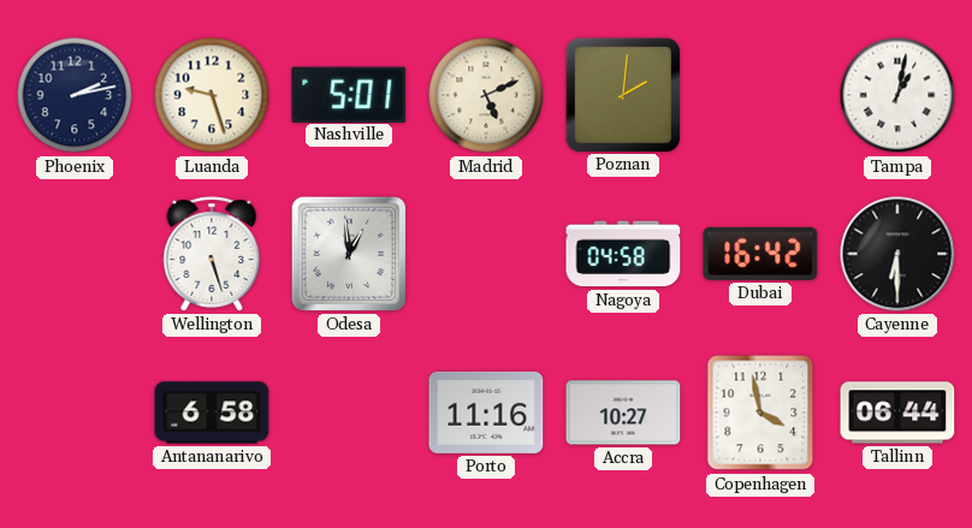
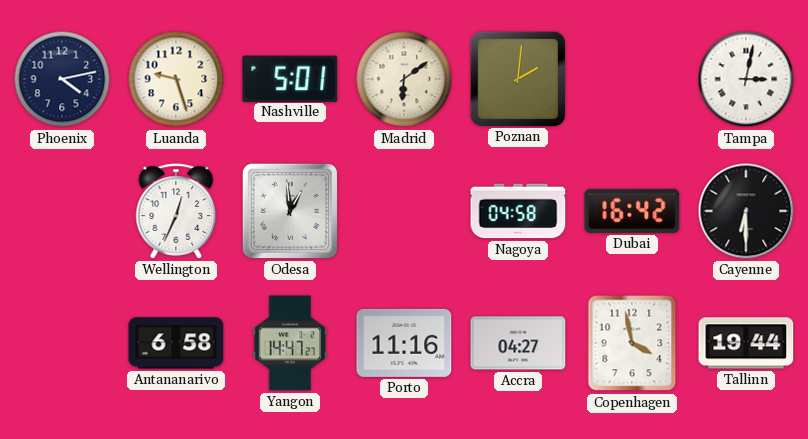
Phoenix: 2:13 -> 4:13 (62, 79)
Madrid: 5:11 -> 6:09 (404, 79)
Tampa: 1:02 -> 3:02 (746, 79)
Wellington: 5:27 -> 12:34 (176, 211)
Yangon: none -> 14:47 (290, 343)
Accra: 10:27 -> 04:27 (518, 343)
Tallinn: 06:44 -> 19:44 (746, 343)
